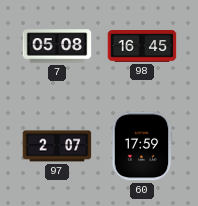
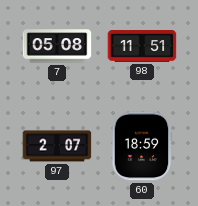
98: 16:45 -> 11:51 (142, 46)
60: 17:59 -> 18:59 (142, 146)
